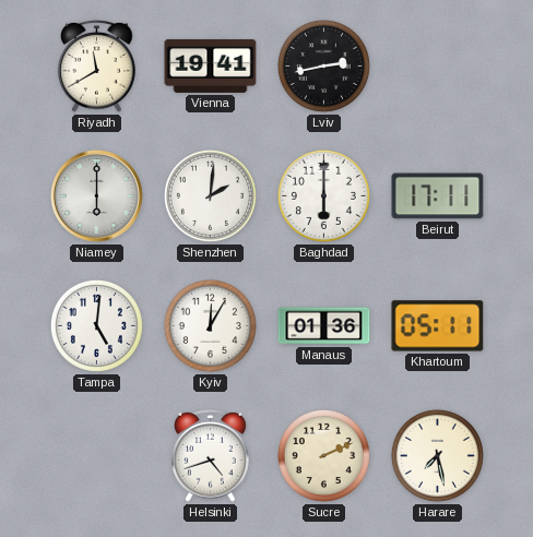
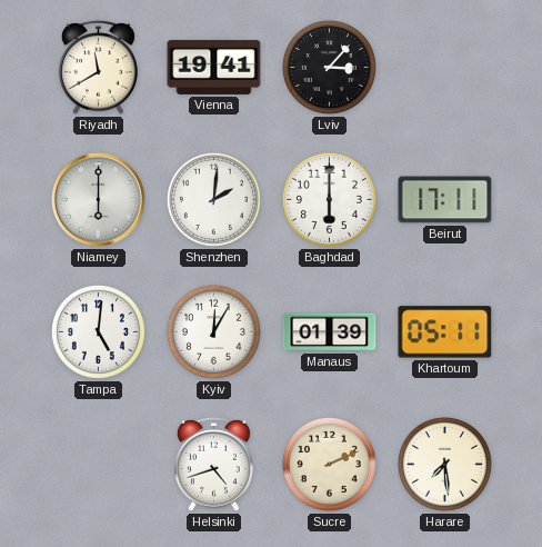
Lviv: 2:43 -> 3:07 (329, 67)
Manaus: 01:36 -> 01:39 (330, 332)
Harare: 7:28 -> 7:29 (444, 464)
